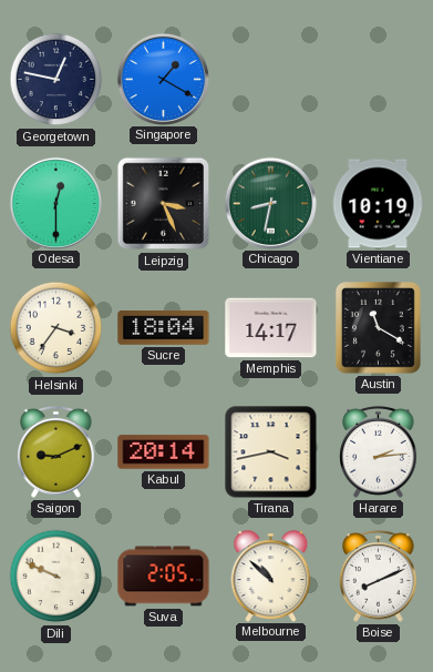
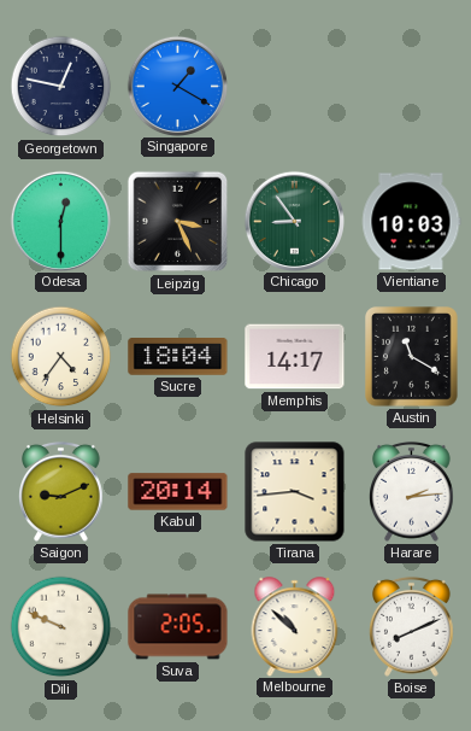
Chicago: 8:32 -> 8:54 (294, 221)
Vientiane: 10:19 -> 10:03 (411, 222)
Helsinki: 3:36 -> 4:36 (61, 357)
Tirana: 3:43 -> 3:44 (295, 492)
